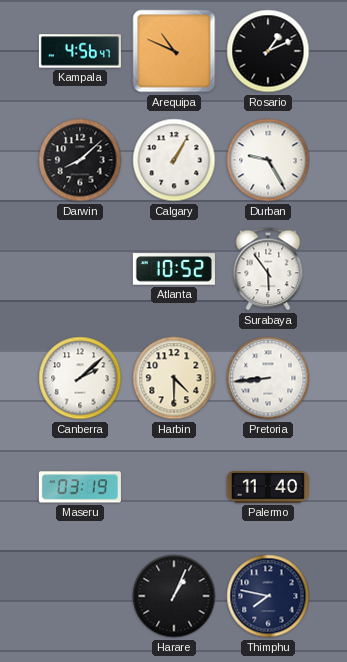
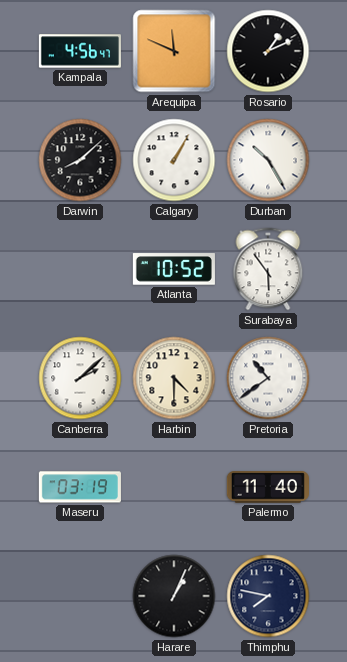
Arequipa: 10:49 -> 11:49 (174, 51)
Durban: 9:25 -> 10:25 (268, 160)
Pretoria: 8:44 -> 10:39 (268, 378)
